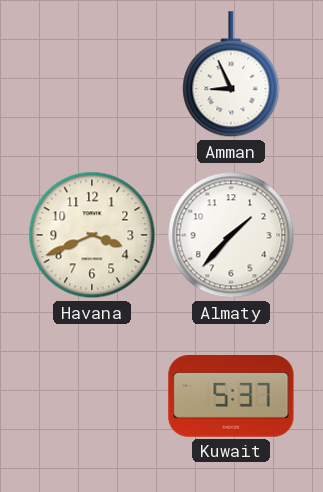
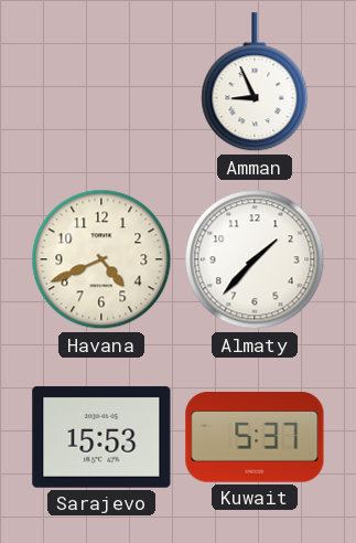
Havana: 3:41 -> 4:41 (101, 259)
Sarajevo: none -> 15:53 (101, 437)
